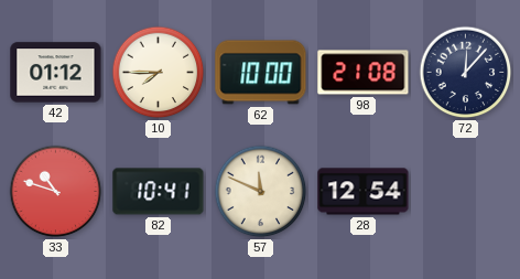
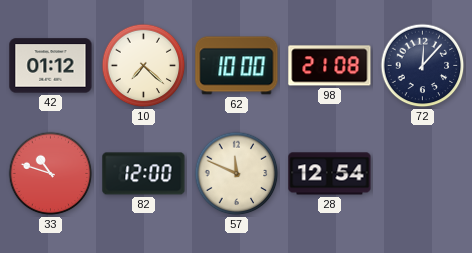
10: 7:45 -> 7:22 (144, 66)
82: 10:41 -> 12:00 (144, 174)
